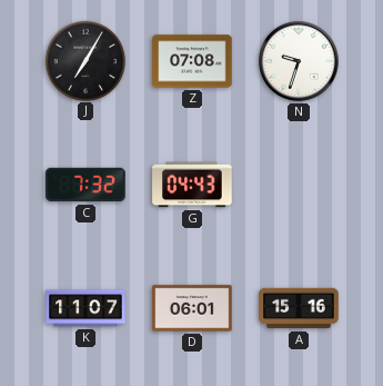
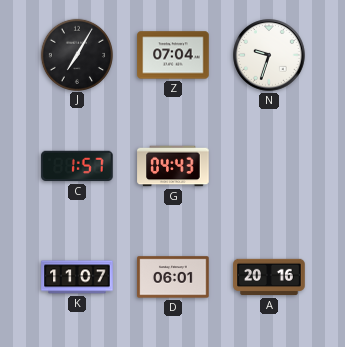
Z: 07:08 -> 07:04 (173, 55)
C: 7:32 -> 1:57 (77, 166)
A: 15:16 -> 20:16 (269, 277)
